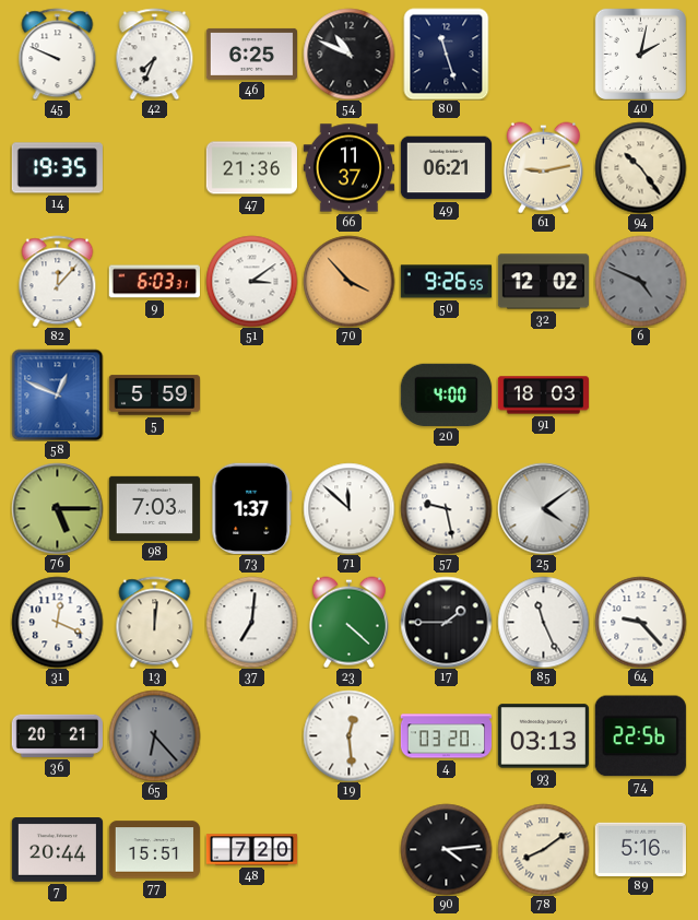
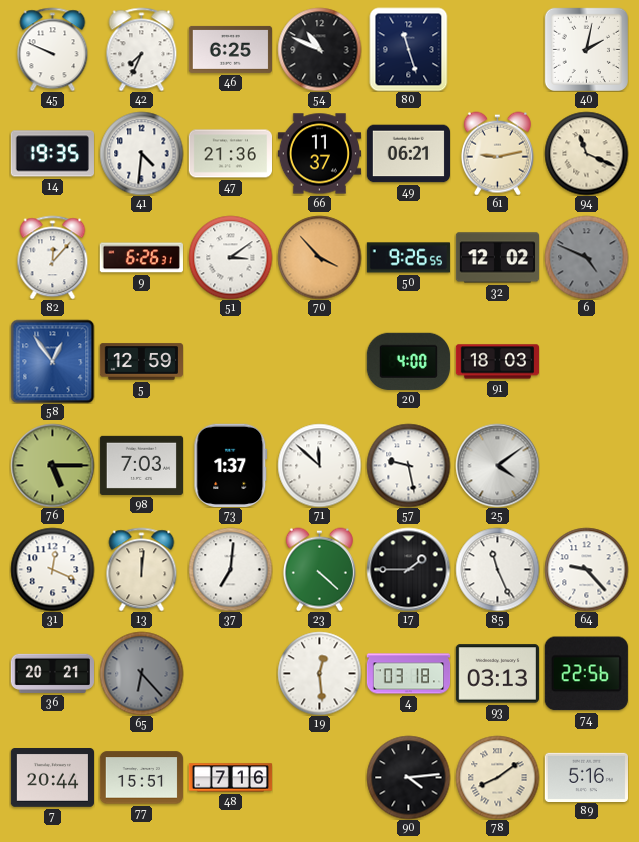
41: none -> 4:31 (141, 153)
94: 10:24 -> 11:19 (586, 153)
9: 6:03 -> 6:26 (141, 258)
58: 12:49 -> 12:54 (52, 361)
5: 5:59 -> 12:59 (141, 362)
4: 03:20 -> 03:18 (408, 674)
48: 7:20 -> 7:16 (230, 778)
